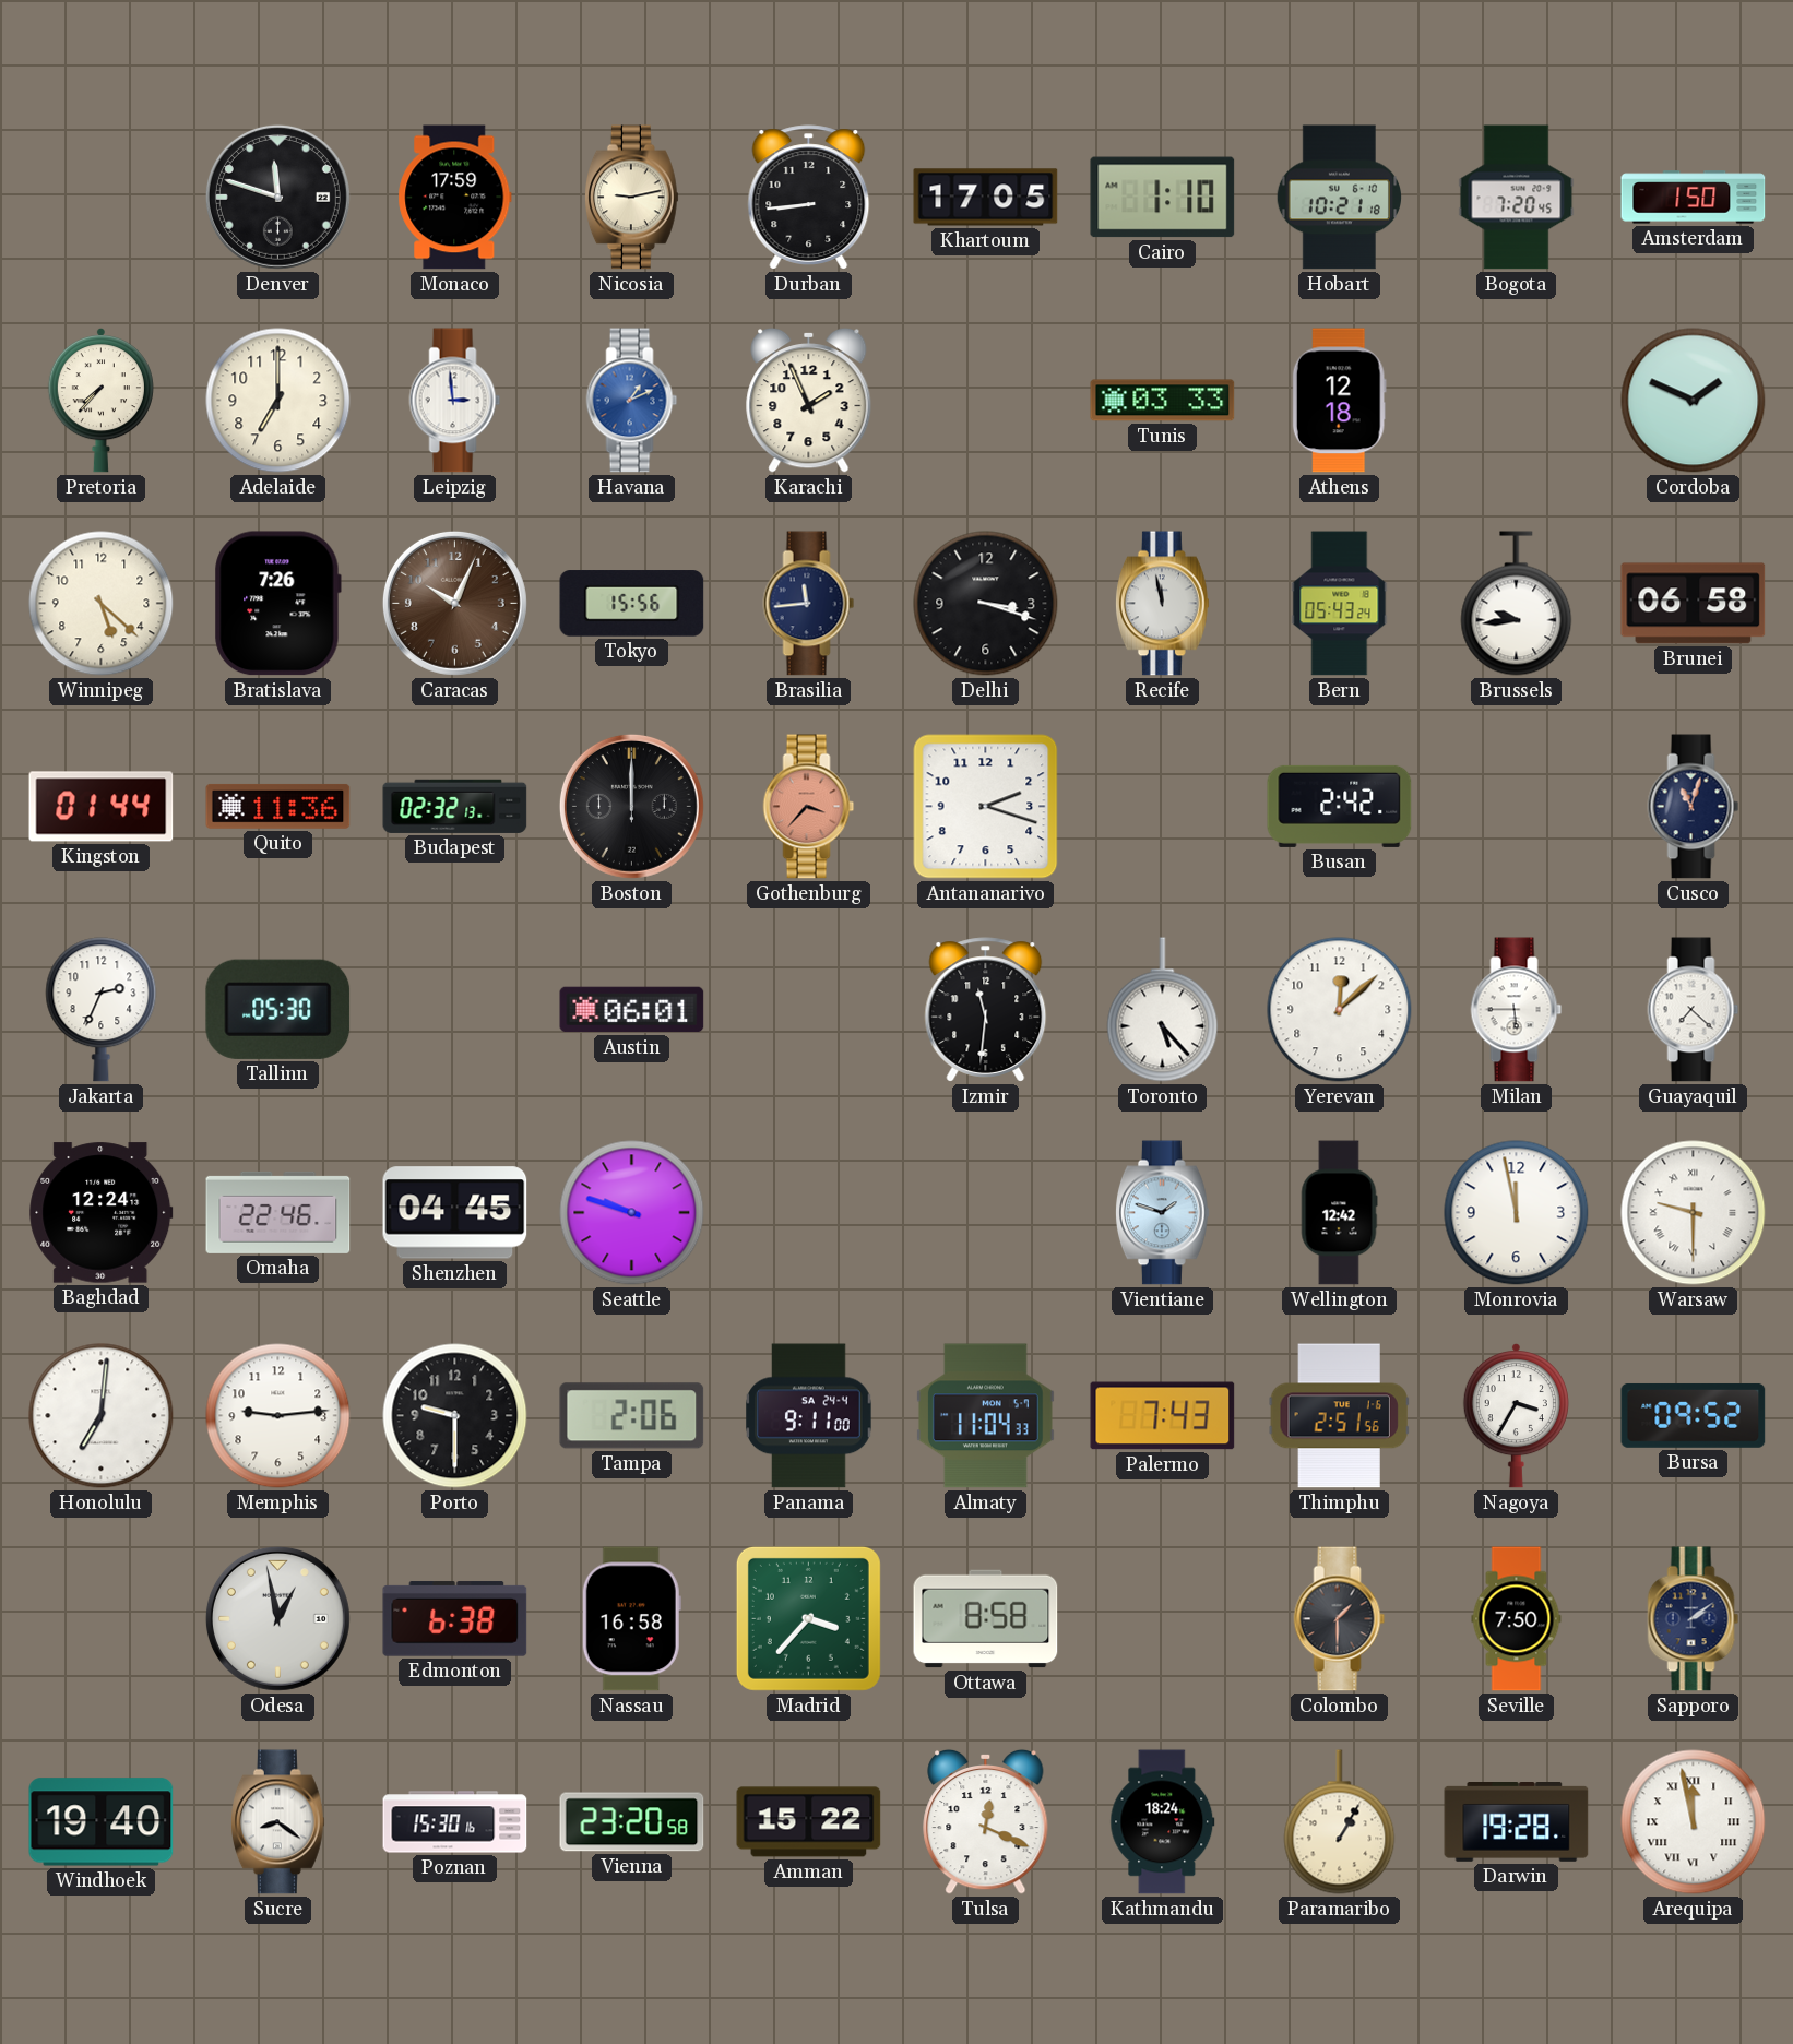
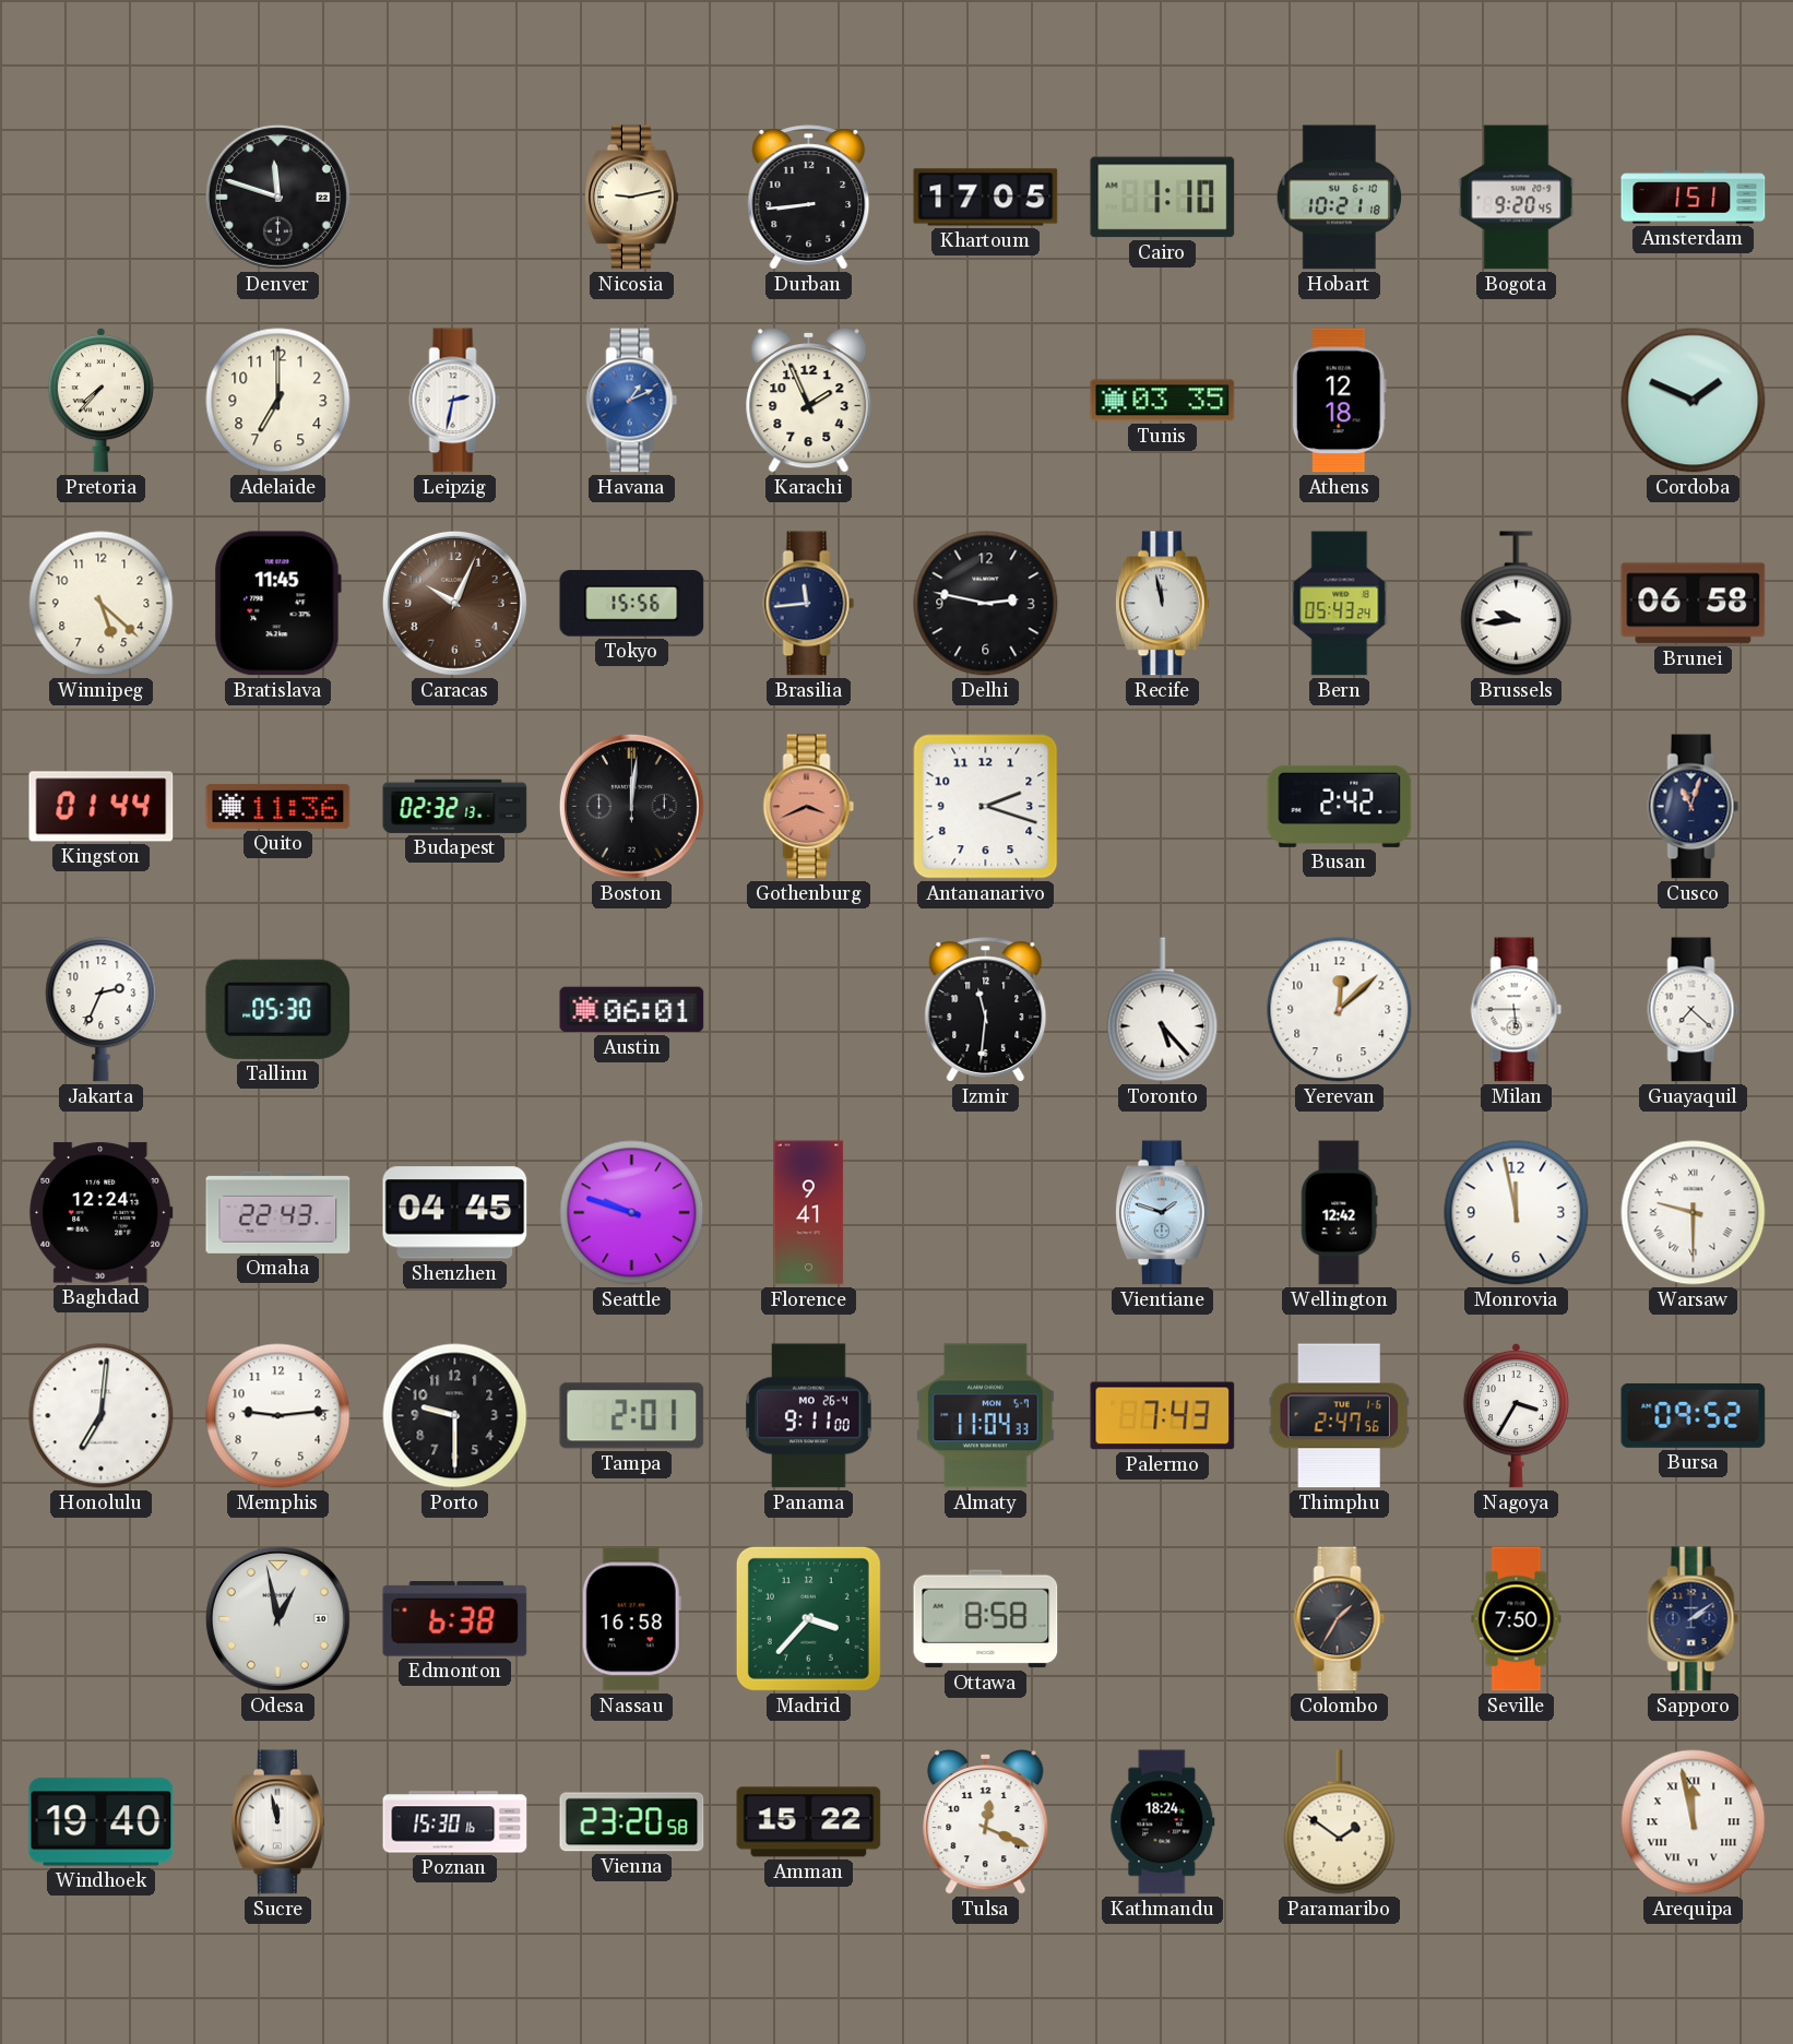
Monaco: 17:59 -> none (455, 198)
Bogota: 7:20 -> 9:20 (1517, 198)
Amsterdam: 1:50 -> 1:51 (1694, 198)
Leipzig: 2:59 -> 2:32 (455, 401)
Tunis: 03:33 -> 03:35 (1163, 401)
Bratislava: 7:26 -> 11:45 (277, 604)
Delhi: 3:18 -> 2:47 (986, 604)
Boston: 12:00 -> 12:01 (631, 806)
Gothenburg: 3:37 -> 3:41 (809, 807)
Omaha: 22:46 -> 22:43 (278, 1212)
Florence: none -> 9:41 (809, 1213)
Tampa: 2:06 -> 2:01 (632, 1416)
Panama date: SA 24-4 -> MO 26-4 (809, 1416)
Thimphu: 2:51 -> 2:47 (1339, 1416)
Colombo: 1:30 -> 1:35 (1340, 1619)
Sucre: 8:21 -> 11:58 (277, 1822)
Paramaribo: 1:05 -> 1:51 (1340, 1822)
Darwin: 19:28 -> none (1517, 1822)
